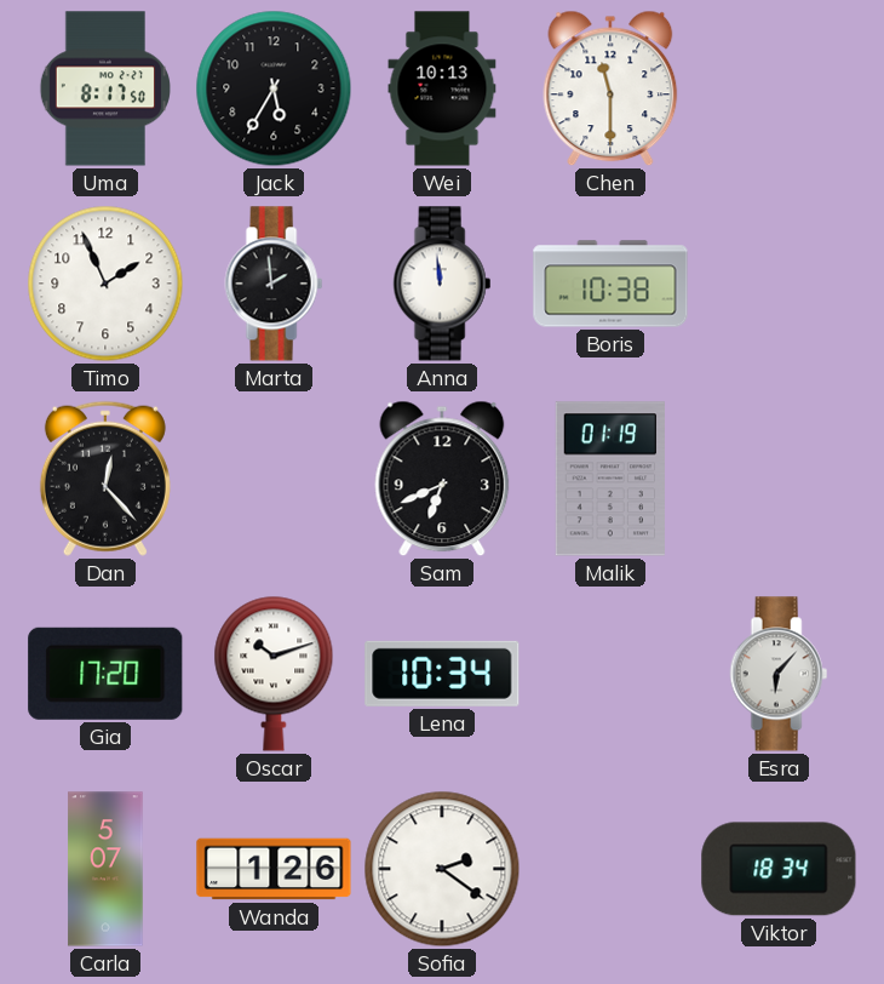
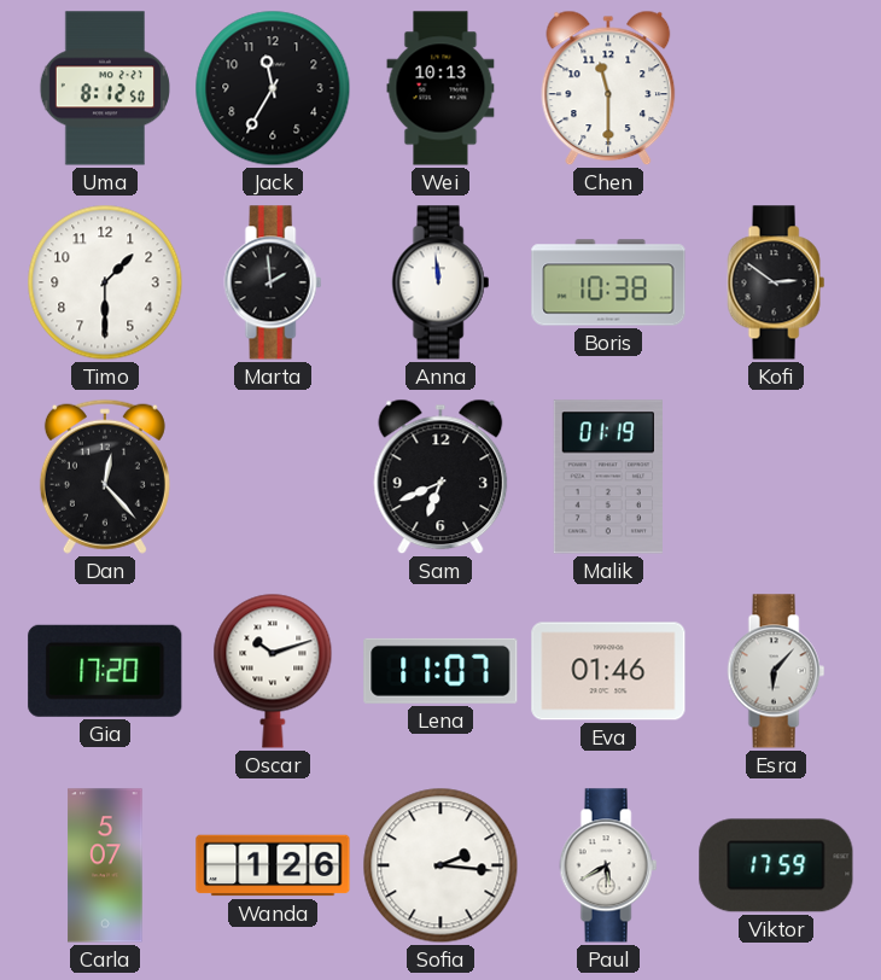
Uma: 8:17 -> 8:12 (104, 88)
Jack: 5:35 -> 11:35 (273, 88)
Timo: 1:56 -> 1:30 (105, 282)
Kofi: none -> 2:51 (776, 282)
Lena: 10:34 -> 11:07 (440, 671)
Eva: none -> 01:46 (608, 671)
Sofia: 2:21 -> 2:16 (440, 865)
Paul: none -> 5:40 (608, 865)
Viktor: 18:34 -> 17:59 (776, 865)
